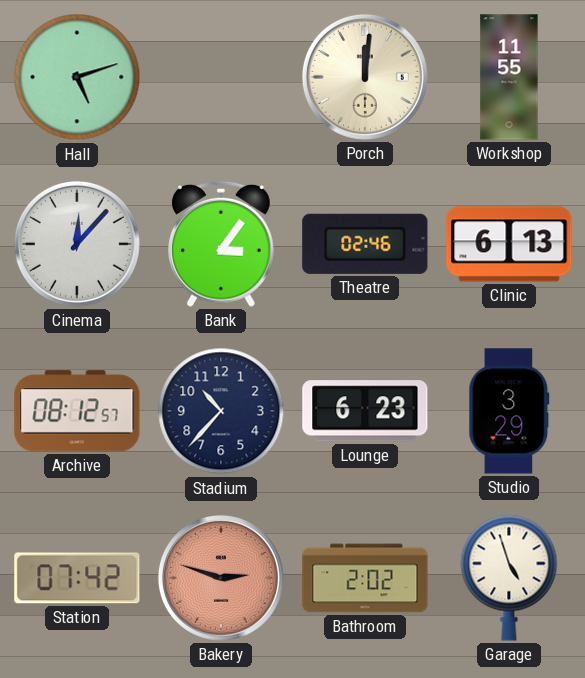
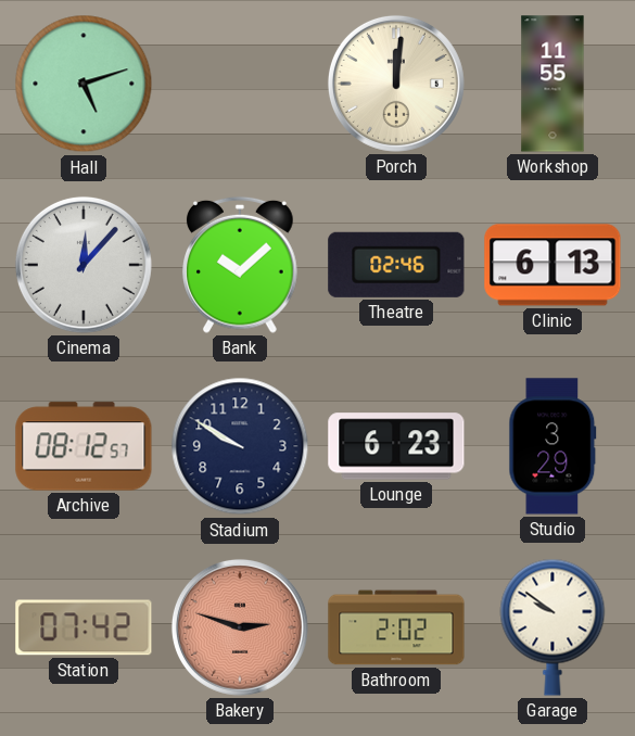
Bank: 3:06 -> 10:08 (241, 265)
Stadium: 10:37 -> 9:50 (240, 446)
Garage: 4:57 -> 9:51 (553, 627)
